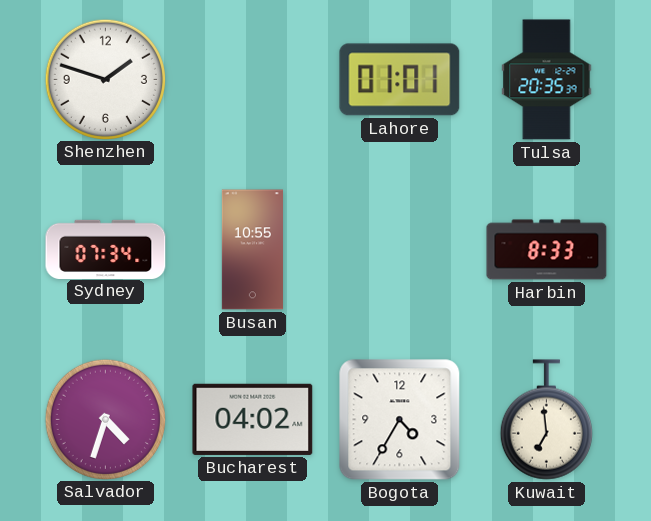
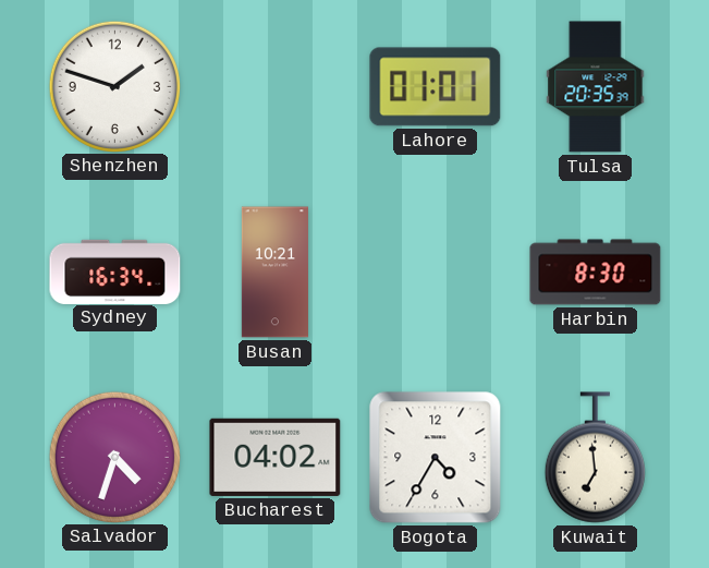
Sydney: 07:34 -> 16:34 (115, 271)
Busan: 10:55 -> 10:21 (274, 273)
Harbin: 8:33 -> 8:30 (596, 273)
